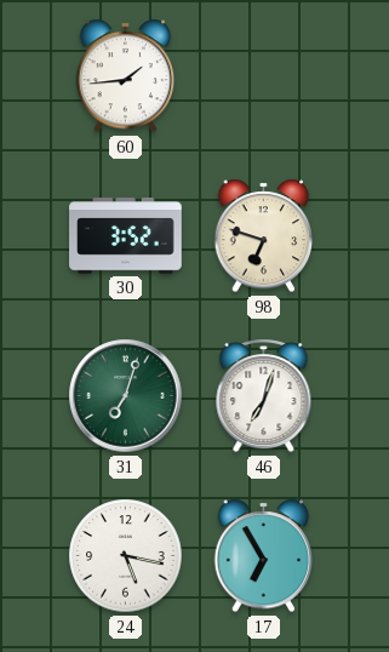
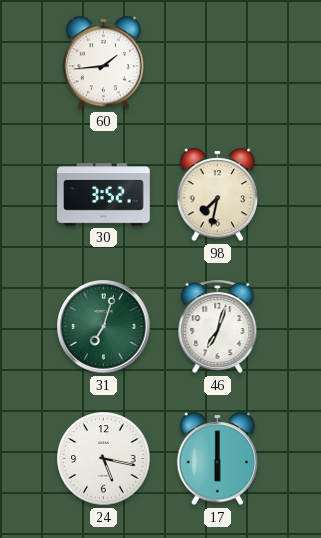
98: 6:48 -> 7:32 (218, 195)
17: 6:55 -> 6:00 (218, 459)
